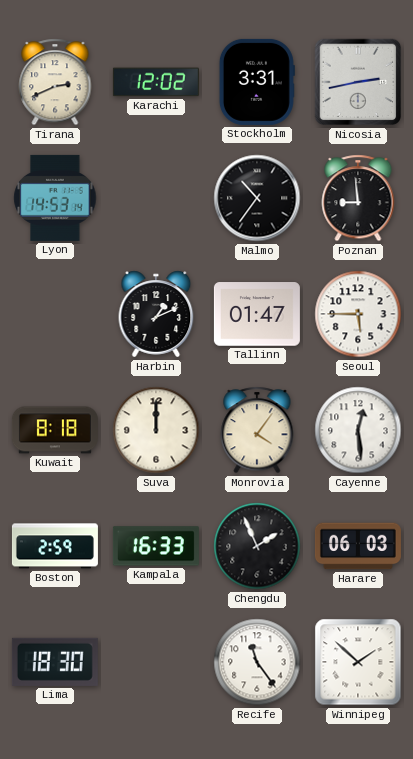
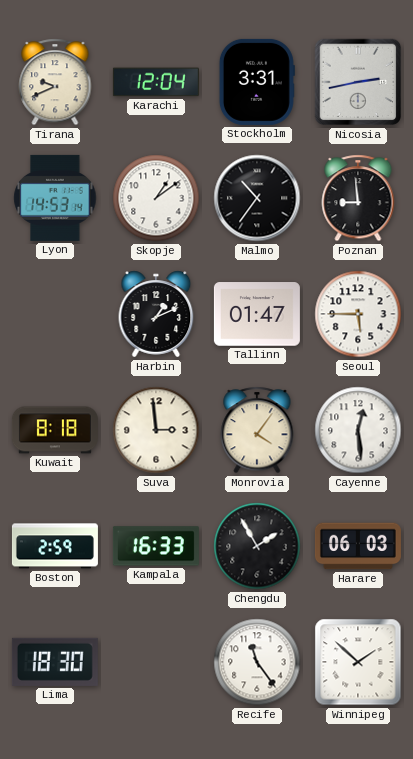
Tirana: 2:41 -> 9:41 (55, 82)
Karachi: 12:02 -> 12:04 (156, 82)
Skopje: none -> 1:09 (156, 198)
Suva: 12:00 -> 2:59 (156, 430)
Chengdu: 1:56 -> 1:55 (257, 546)
